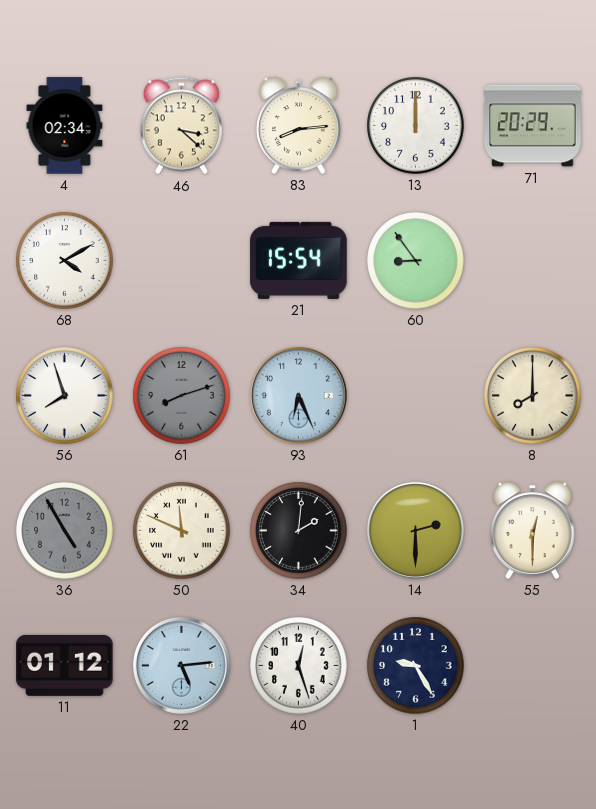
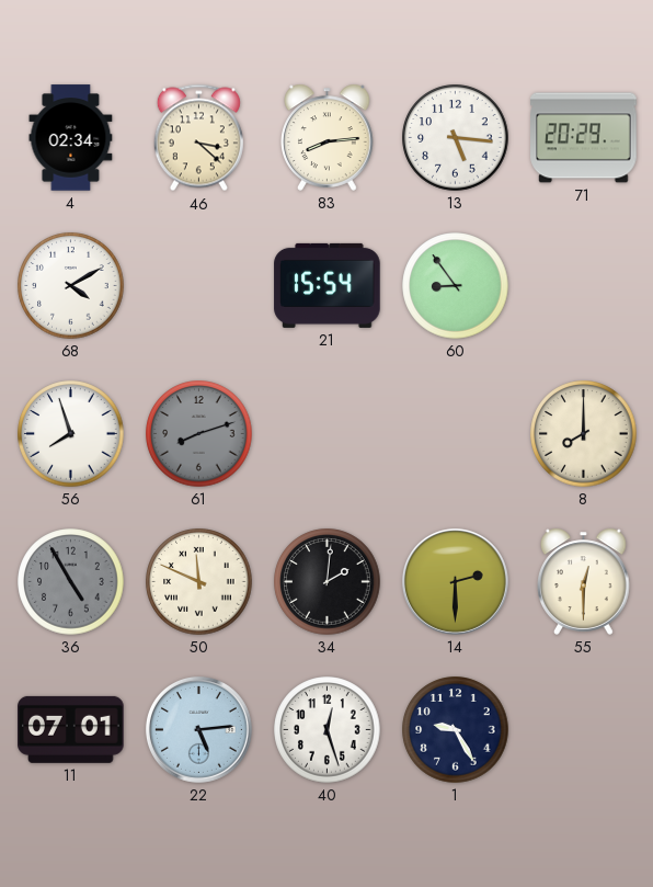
13: 12:00 -> 5:16 (456, 138)
93: 6:26 -> none (298, 395)
11: 01:12 -> 07:01 (71, 729)
